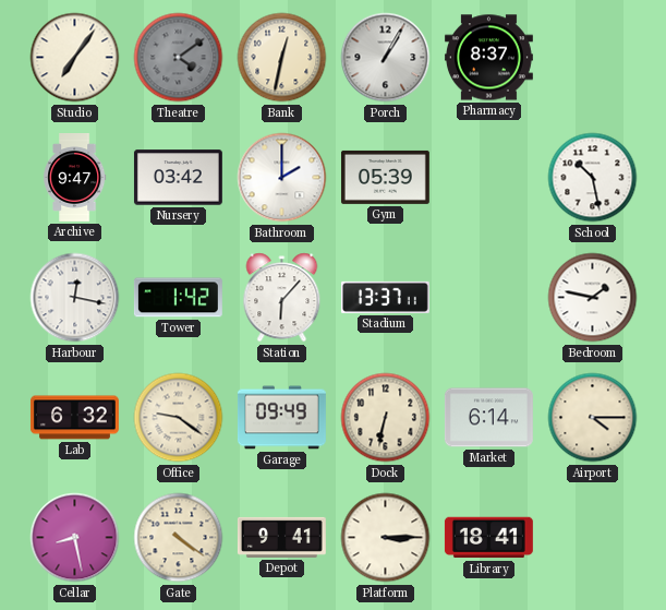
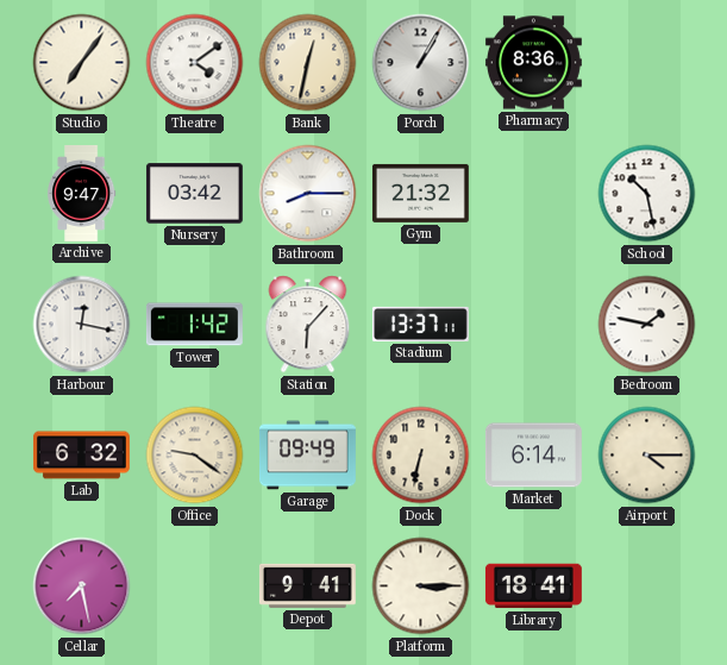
Theatre dial: grey -> white (195, 63)
Pharmacy: 8:37 -> 8:36 (533, 63)
Bathroom: 2:00 -> 8:15 (308, 194)
Gym: 05:39 -> 21:32 (420, 193)
Cellar: 8:28 -> 7:28 (82, 586)
Gate: 4:21 -> none (179, 538)
